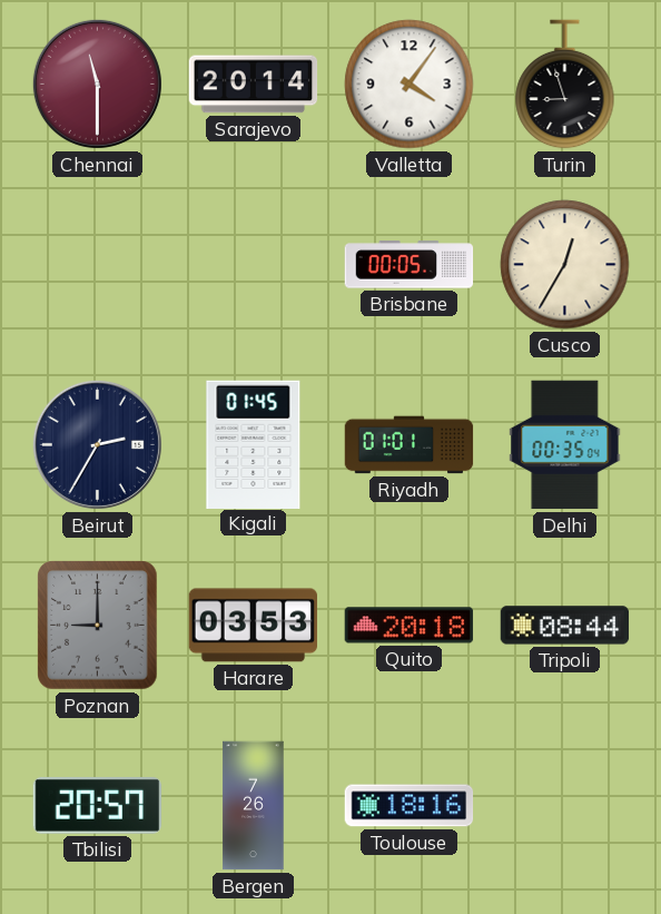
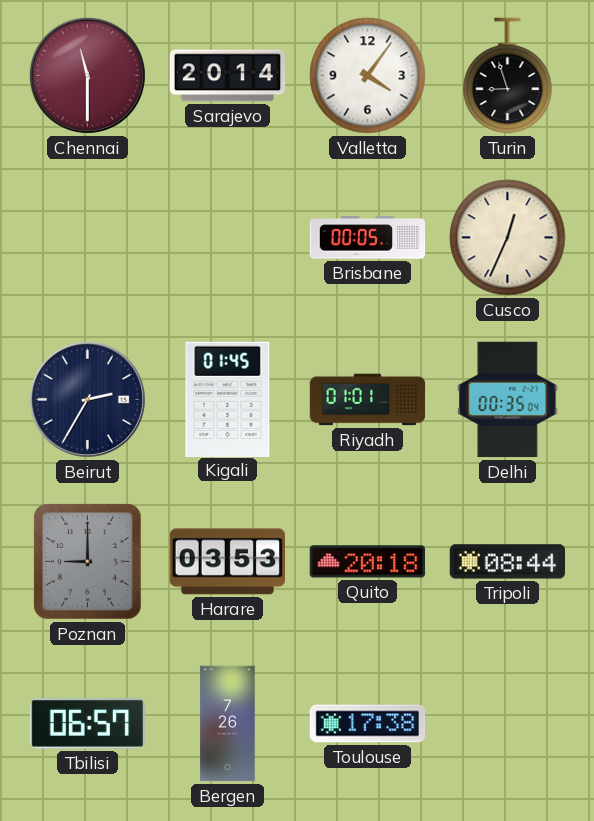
Cusco: 12:35 -> 12:34 (508, 238)
Tbilisi: 20:57 -> 06:57 (87, 724)
Toulouse: 18:16 -> 17:38 (368, 724)
